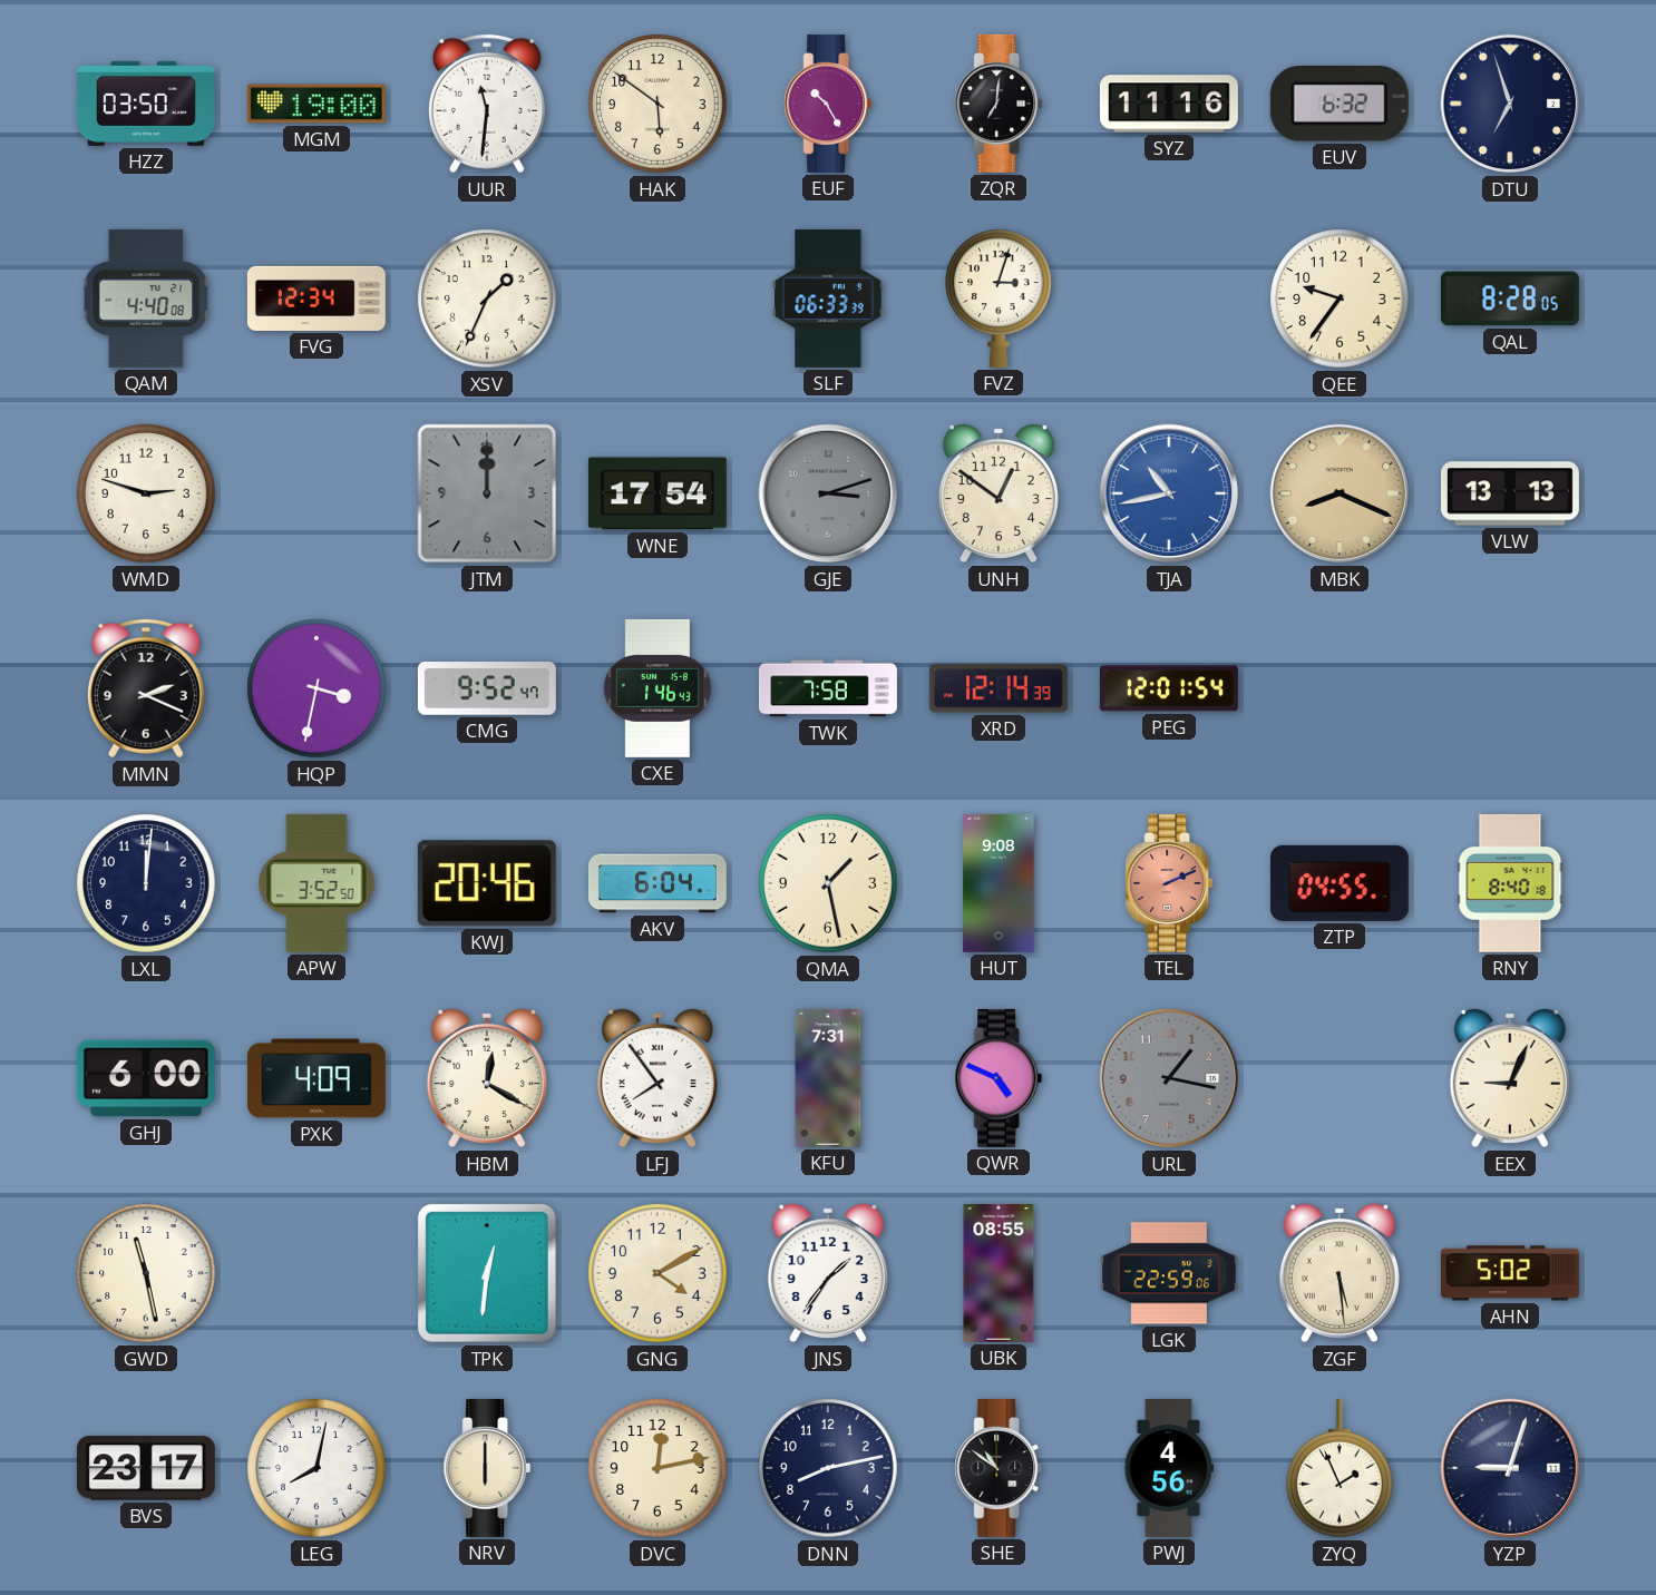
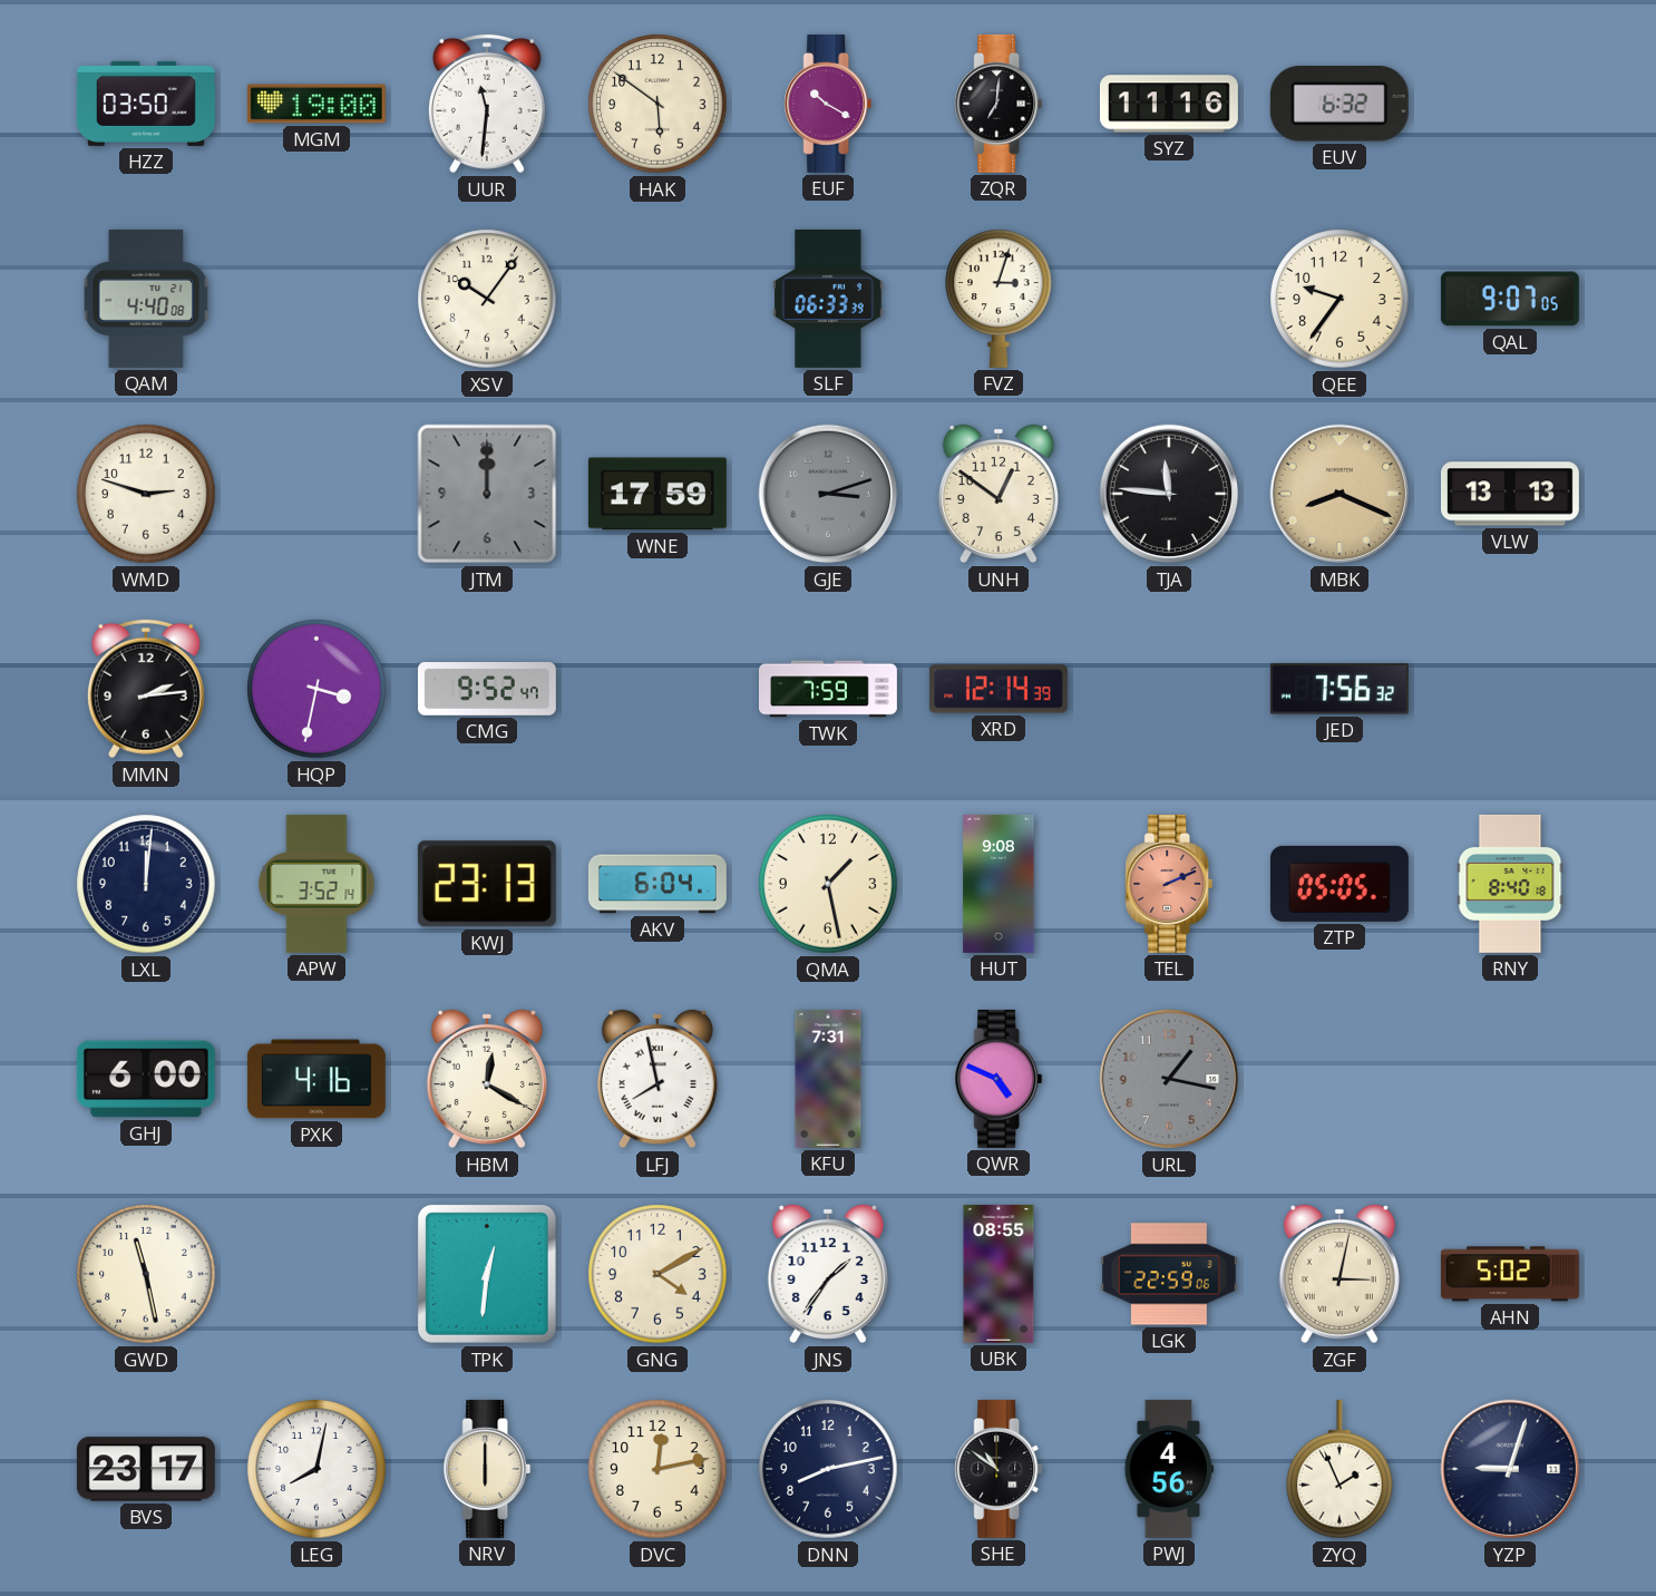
EUF: 10:25 -> 10:20 (828, 104)
DTU: 6:57 -> none (1510, 104)
FVG: 12:34 -> none (316, 299)
XSV: 1:34 -> 10:06 (487, 299)
QAL: 8:28 -> 9:07 (1510, 299)
WNE: 17:54 -> 17:59 (657, 494)
TJA: 10:43 -> 11:46 (1169, 494)
TJA dial: blue -> black (1169, 494)
MMN: 2:19 -> 2:14 (146, 689)
CXE: 1:46 -> none (657, 688)
TWK: 7:58 -> 7:59 (828, 689)
PEG: 12:01 -> none (1169, 688)
JED: none -> 7:56 (1340, 689)
APW: 3:52:50 -> 3:52:14 (316, 884)
KWJ: 20:46 -> 23:13 (487, 884)
ZTP: 04:55 -> 05:05 (1340, 884)
PXK: 4:09 -> 4:16 (316, 1079)
LFJ: 7:54 -> 7:58 (657, 1079)
EEX: 9:04 -> none (1510, 1078)
ZGF: 5:29 -> 3:02 (1340, 1274)
